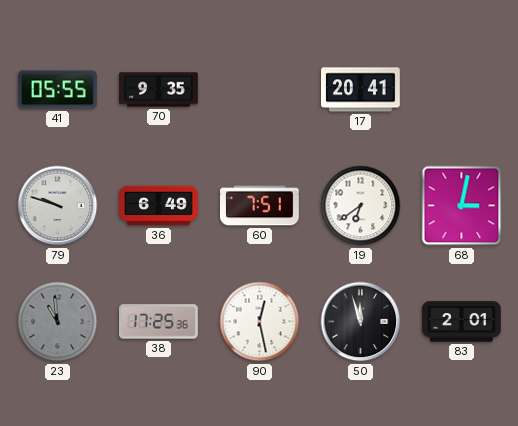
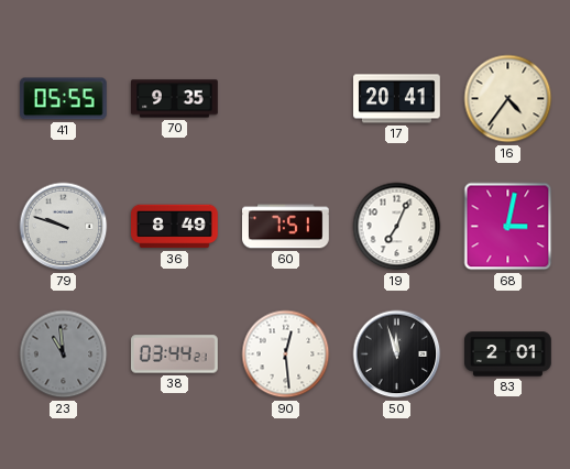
16: none -> 4:36 (508, 99)
36: 6:49 -> 8:49 (175, 227)
19: 6:39 -> 7:04 (397, 227)
38: 17:25 -> 03:44 (175, 355)
90: 12:28 -> 12:29 (286, 355)
